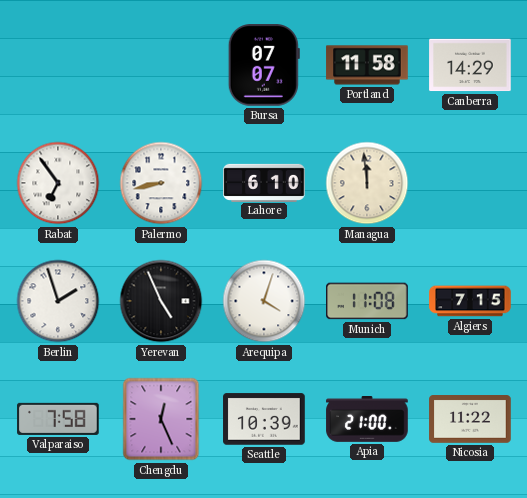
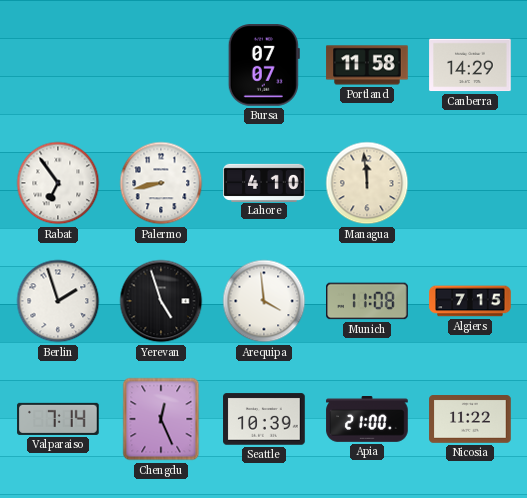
Lahore: 6:10 -> 4:10 (264, 182)
Yerevan: 4:56 -> 4:57 (161, 301)
Arequipa: 4:03 -> 3:59 (264, 301)
Valparaiso: 7:58 -> 7:14 (58, 419)
